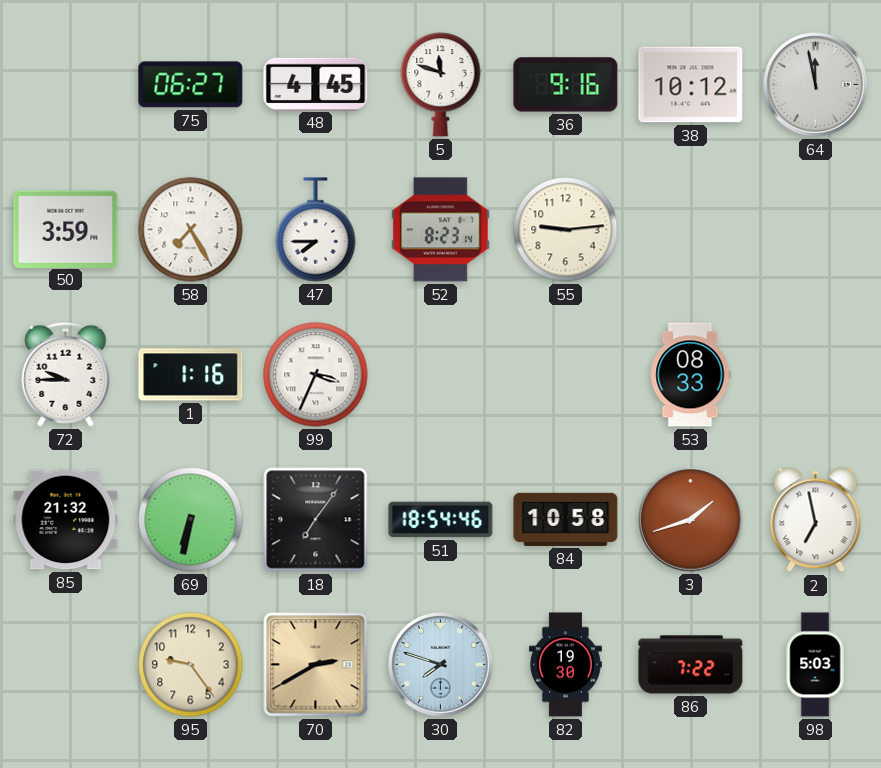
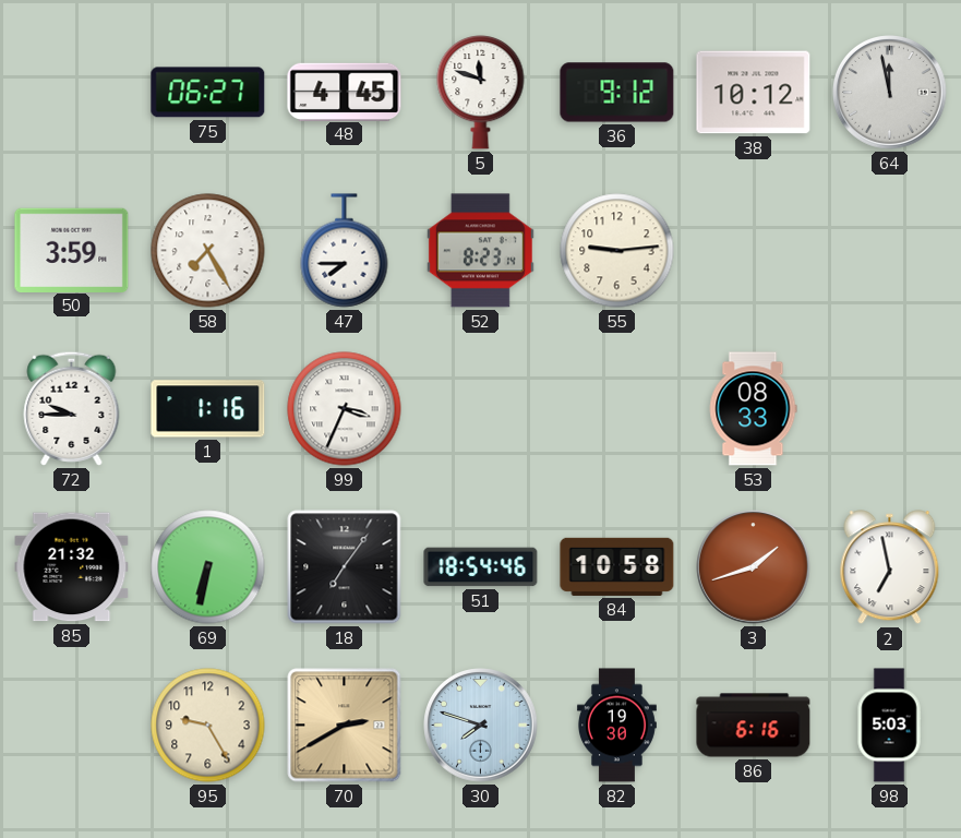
36: 9:16 -> 9:12 (617, 93)
95: 9:24 -> 9:25 (208, 726)
86: 7:22 -> 6:16 (754, 726)
